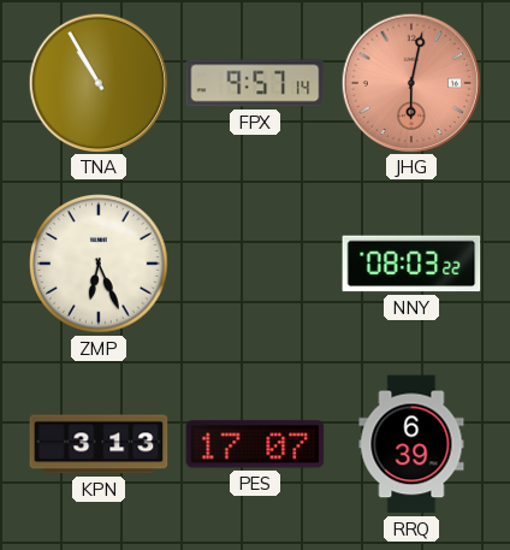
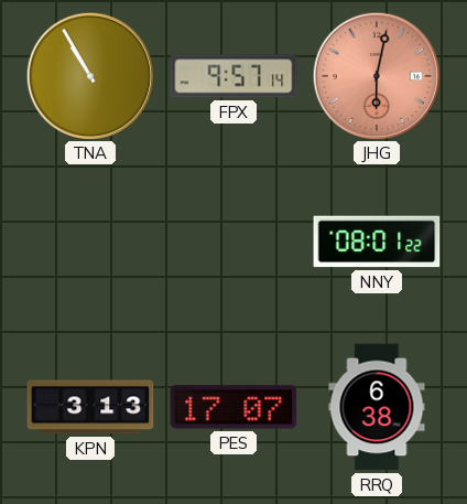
ZMP: 6:26 -> none (99, 264)
NNY: 08:03 -> 08:01 (377, 242)
RRQ: 6:39 -> 6:38 (377, 407)
